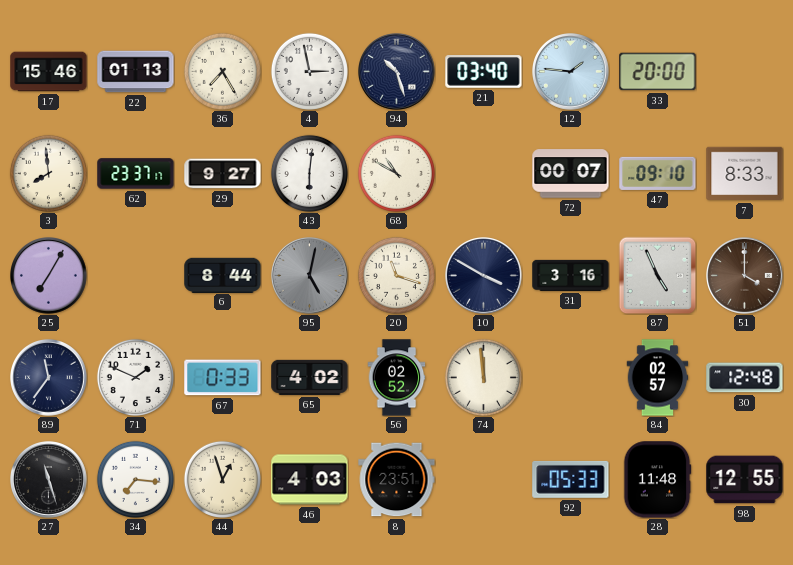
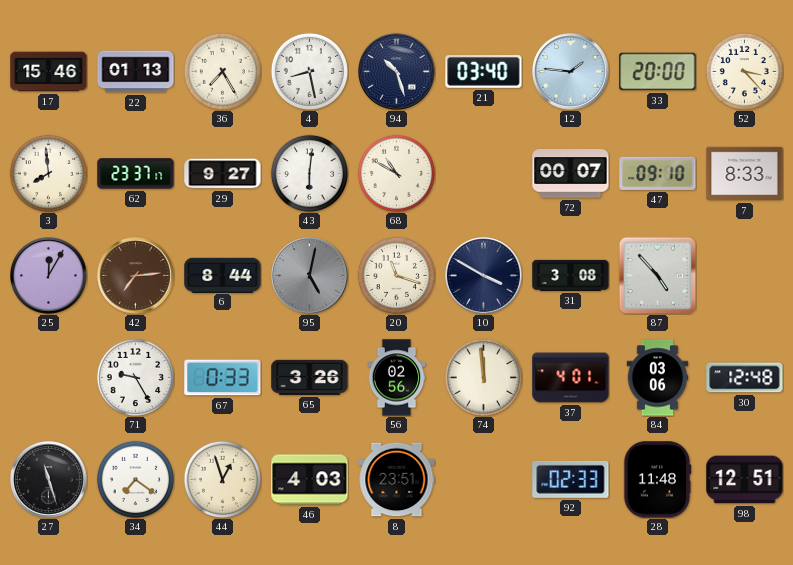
4: 2:58 -> 8:28 (309, 71)
52: none -> 3:23 (744, 71)
25: 7:05 -> 12:05 (49, 276)
42: none -> 7:14 (136, 276)
31: 3:16 -> 3:08 (571, 275)
87: 4:56 -> 4:53 (657, 275)
51: 4:00 -> none (745, 276)
89: 11:36 -> none (49, 378)
71: 1:49 -> 9:25 (135, 377)
65: 4:02 -> 3:26 (310, 377)
56: 02:52 -> 02:56 (397, 378)
37: none -> 4:01 (571, 378)
84: 02:57 -> 03:06 (658, 378)
34: 7:16 -> 7:21 (135, 479)
92: 05:33 -> 02:33 (571, 479)
98: 12:55 -> 12:51 (745, 480)
